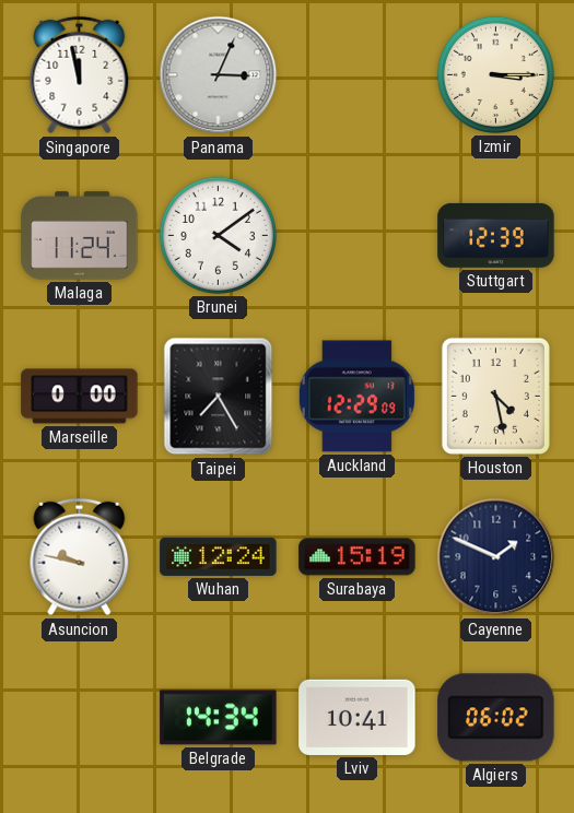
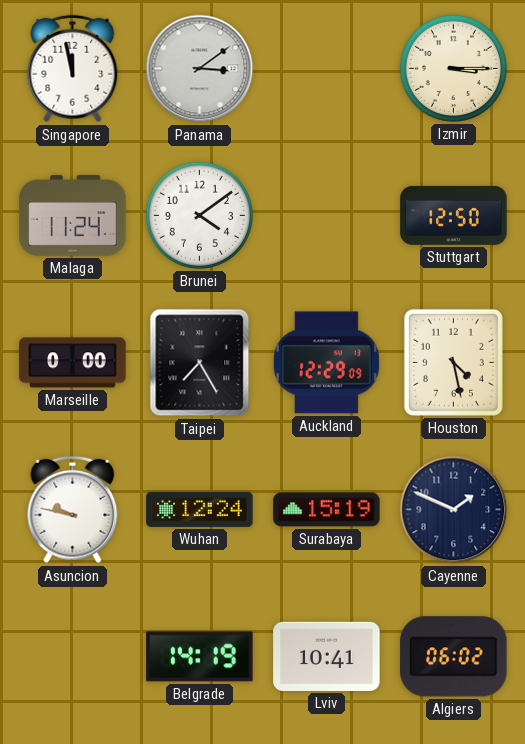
Panama: 3:04 -> 3:09 (200, 69)
Stuttgart: 12:39 -> 12:50 (454, 215)
Belgrade: 14:34 -> 14:19 (200, 657)
